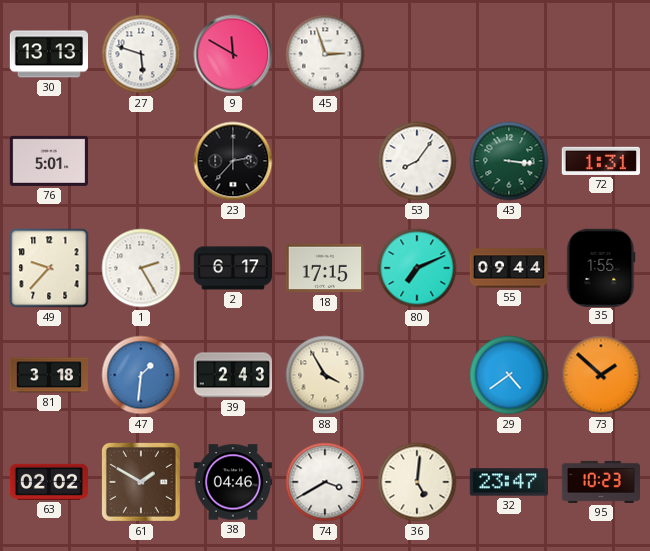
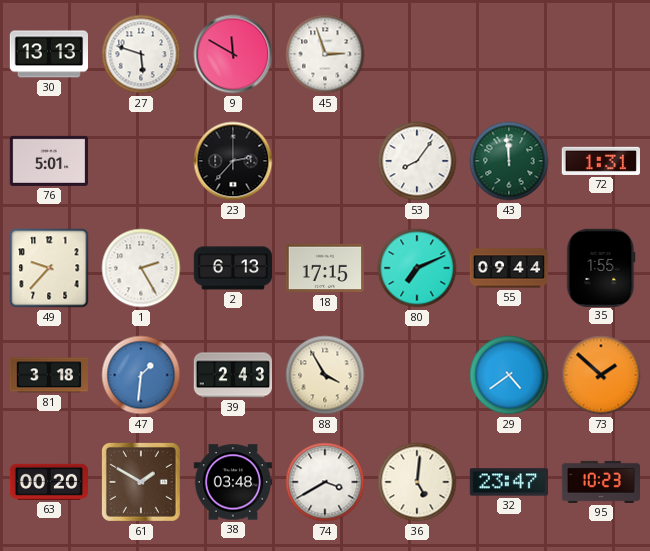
43: 3:16 -> 11:59 (509, 161)
2: 6:17 -> 6:13 (233, 268)
63: 02:02 -> 00:20 (48, 482)
38: 04:46 -> 03:48 (232, 482)
